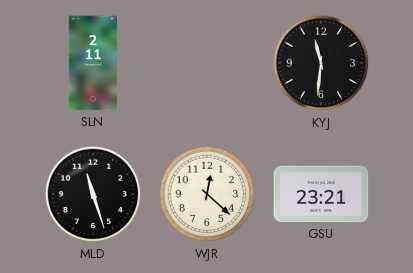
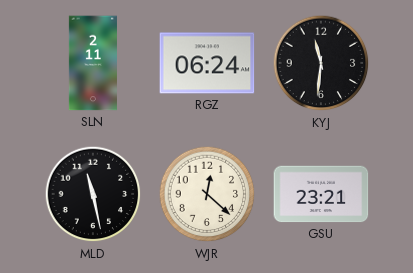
RGZ: none -> 06:24 (207, 63)
MLD: 11:27 -> 11:28 (93, 194)
